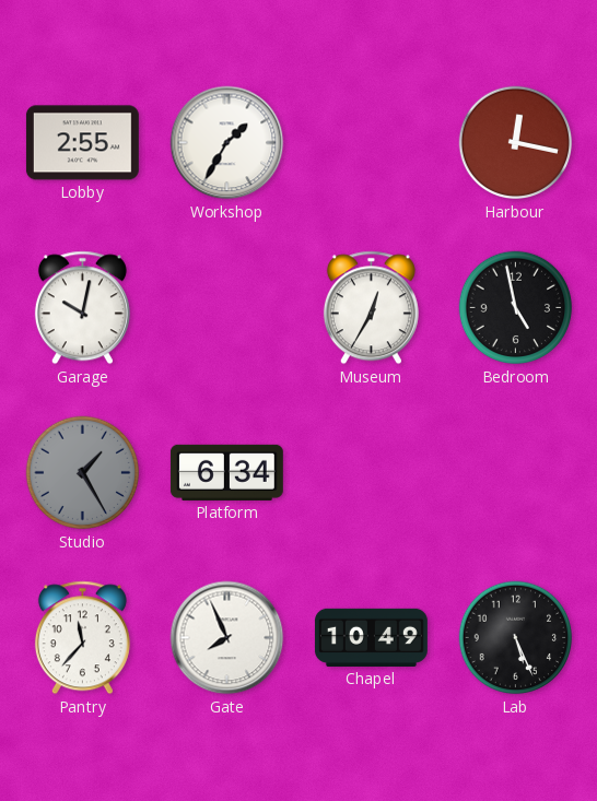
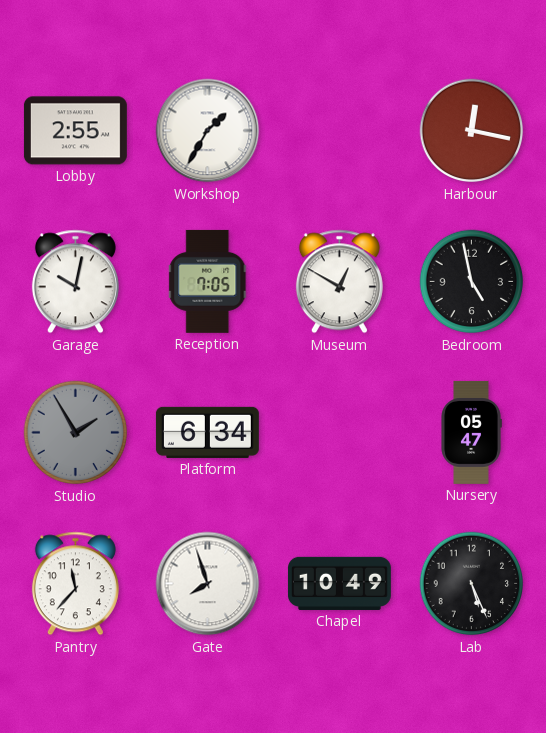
Reception: none -> 7:05 (208, 281)
Museum: 12:35 -> 12:50 (339, 282)
Studio: 1:25 -> 1:55 (76, 433)
Nursery: none -> 05:47 (471, 432)
Gate: 7:56 -> 7:57 (208, 584)
